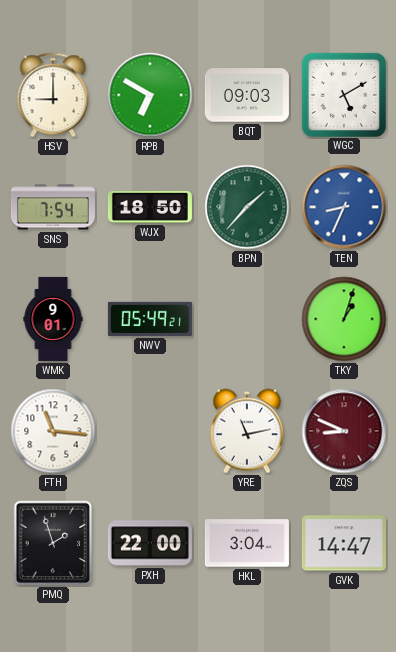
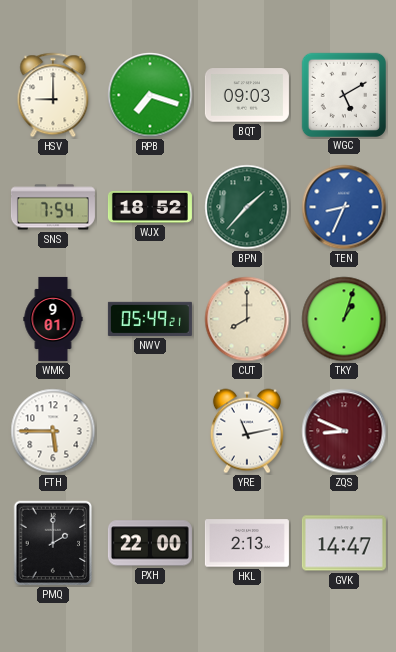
RPB: 6:50 -> 7:18 (150, 95)
WJX: 18:50 -> 18:52 (150, 207)
CUT: none -> 8:00 (247, 319)
FTH: 11:16 -> 5:45 (53, 431)
PMQ: 1:57 -> 2:00 (53, 543)
HKL: 3:04 -> 2:13 (247, 543)
